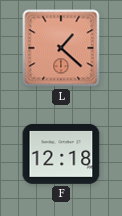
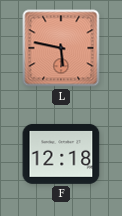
L: 1:22 -> 5:47 (61, 48)
